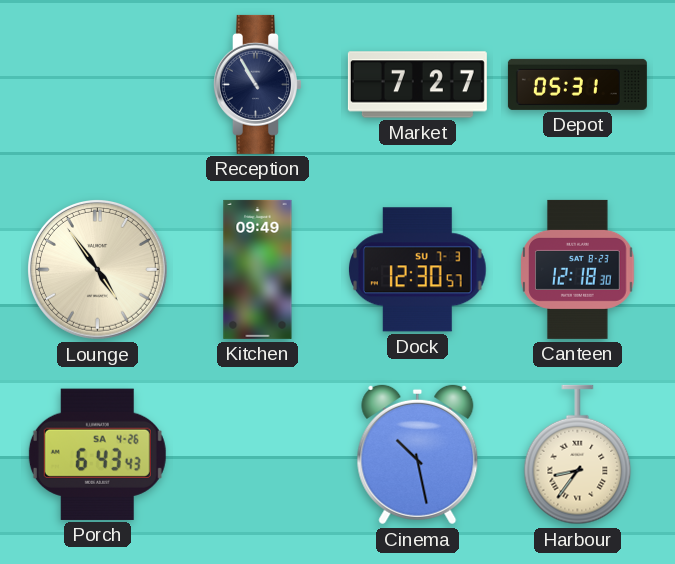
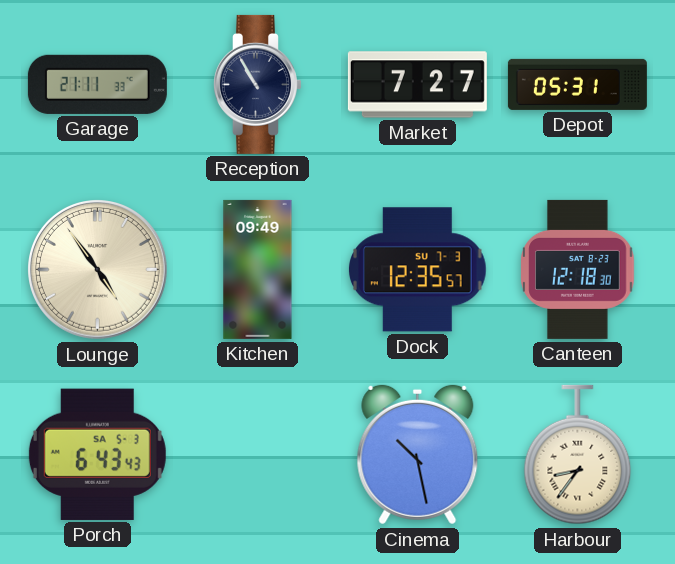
Garage: none -> 21:11 (97, 84)
Dock: 12:30 -> 12:35 (418, 270)
Porch date: SA 4-26 -> SA 5-3 (97, 454)
